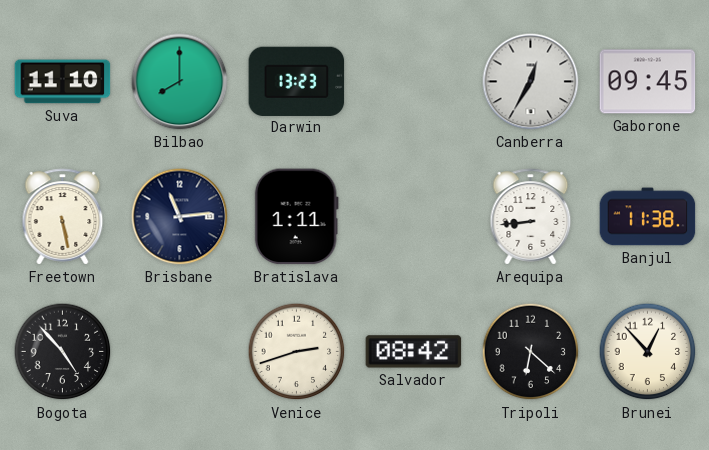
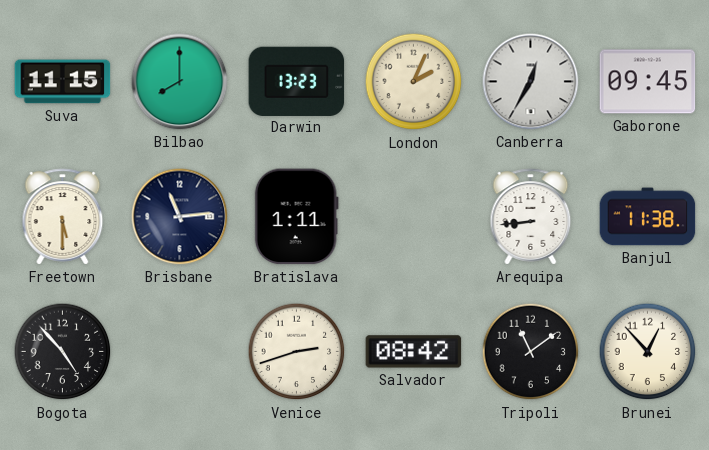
Suva: 11:10 -> 11:15 (63, 82)
London: none -> 2:04 (414, 82)
Freetown: 5:28 -> 5:30 (63, 217)
Tripoli: 6:22 -> 11:09 (531, 352)
